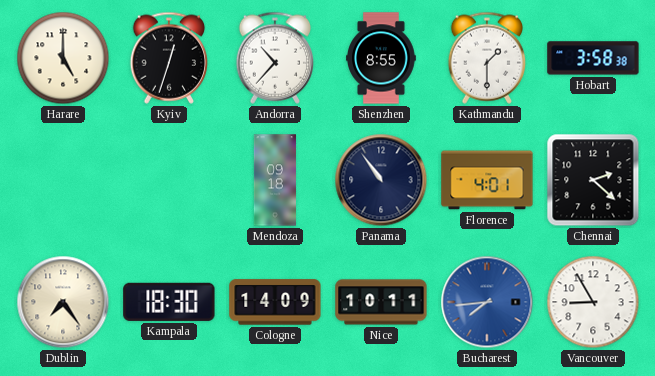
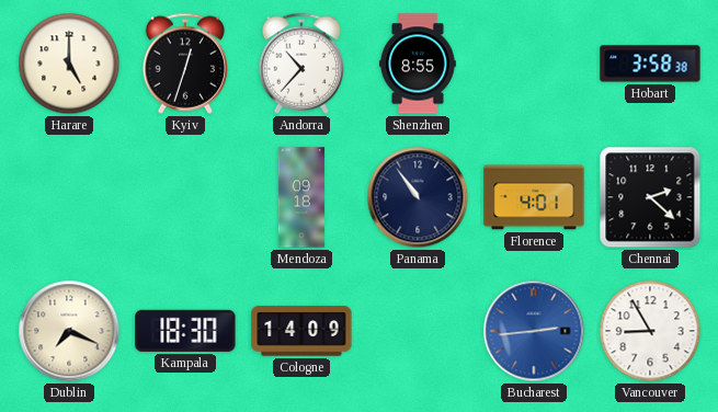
Kathmandu: 1:30 -> none (486, 58)
Dublin: 7:24 -> 7:19 (69, 331)
Nice: 10:11 -> none (381, 302)
Bucharest: 7:44 -> 2:44 (534, 331)
